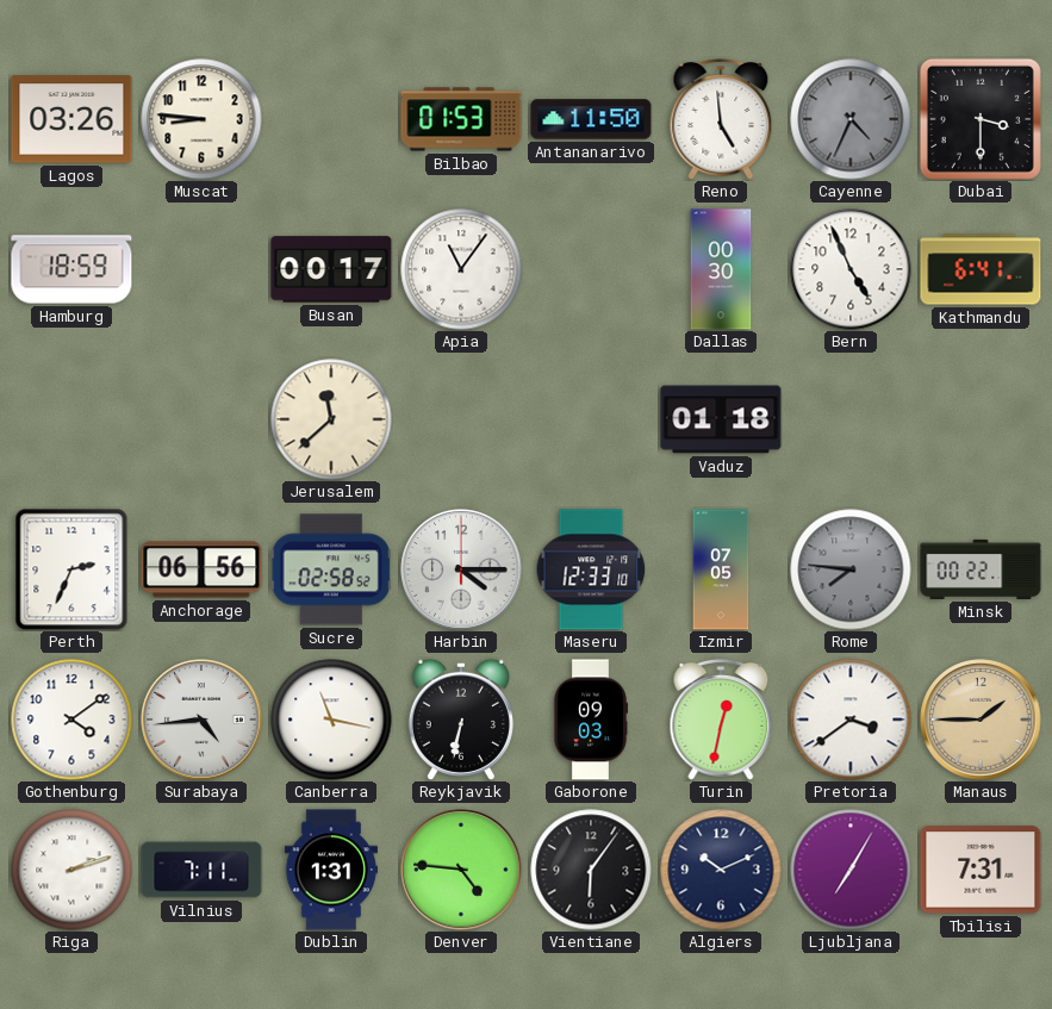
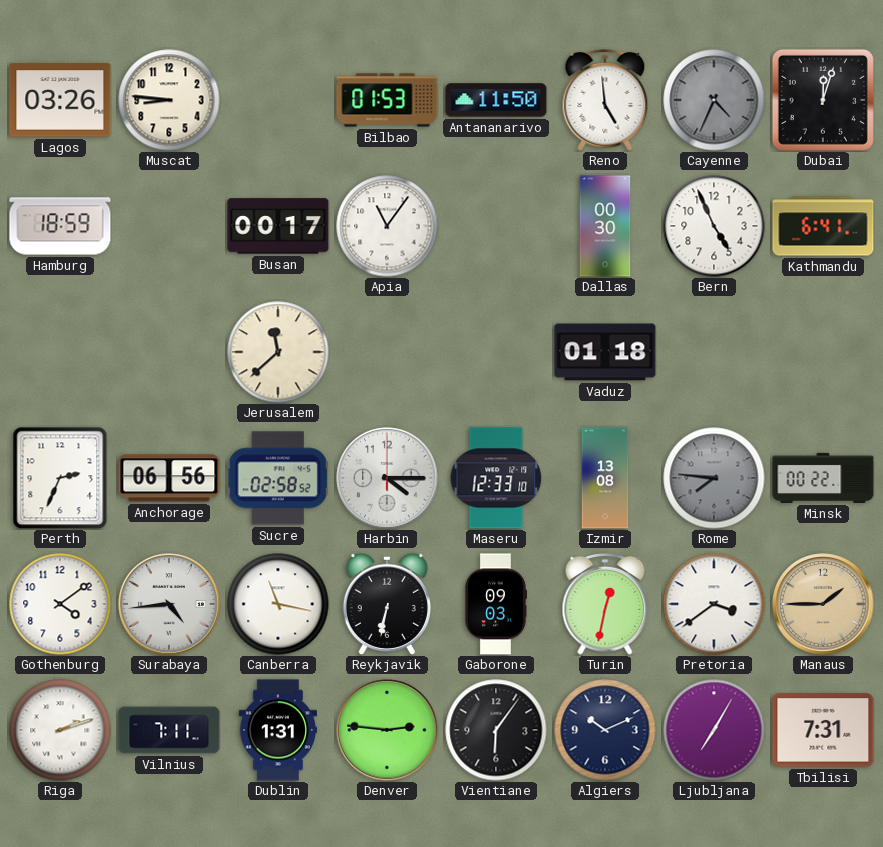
Dubai: 3:30 -> 12:03 (823, 100)
Izmir: 07:05 -> 13:08 (605, 478)
Denver: 4:46 -> 2:46 (387, 730)
